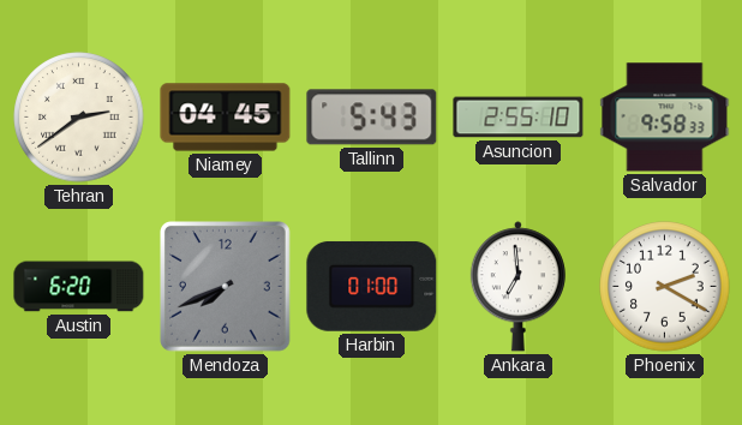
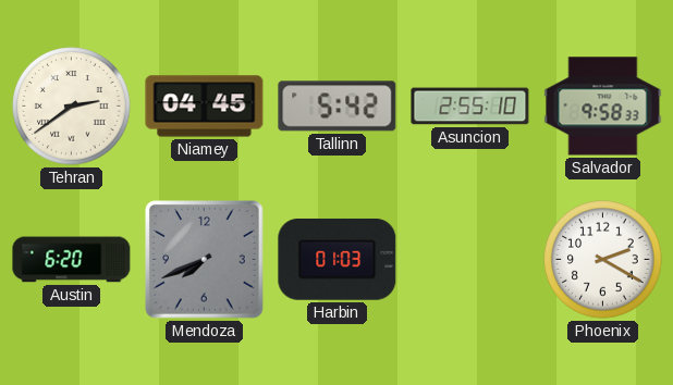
Tallinn: 5:43 -> 5:42 (338, 107)
Harbin: 01:00 -> 01:03 (338, 259)
Ankara: 6:59 -> none (517, 287)
